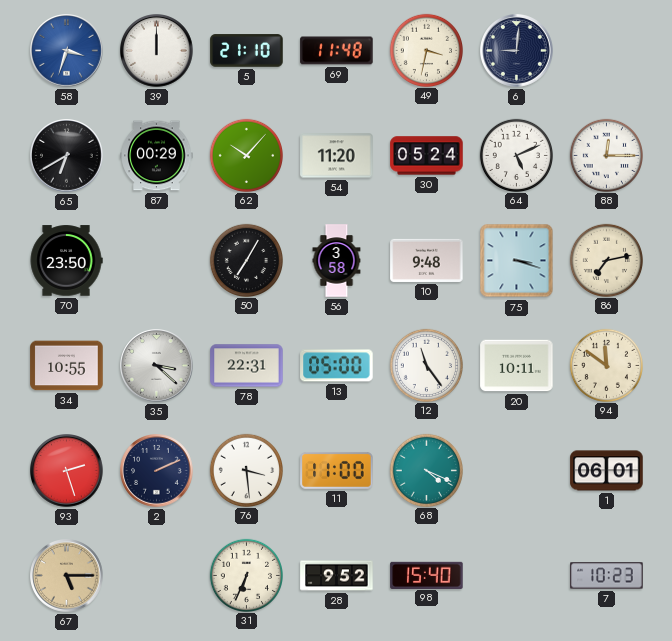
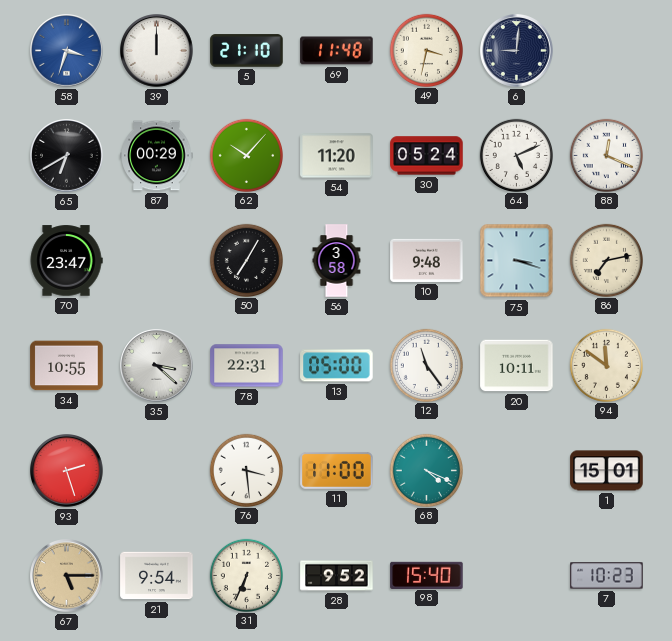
88: 12:15 -> 12:19 (606, 155)
70: 23:50 -> 23:47 (66, 261)
2: 2:11 -> none (157, 471)
1: 06:01 -> 15:01 (607, 471)
21: none -> 9:54 (157, 576)
